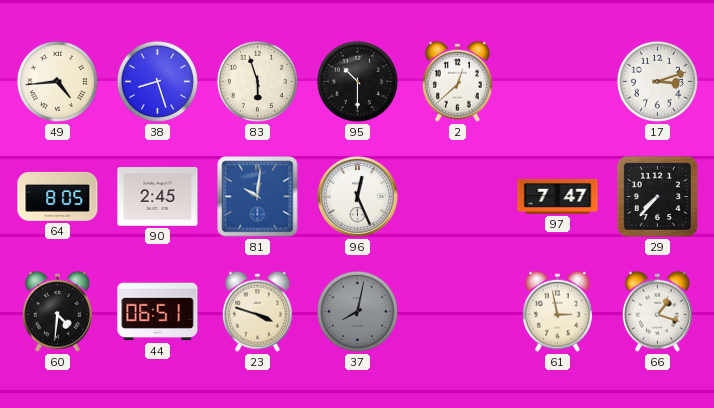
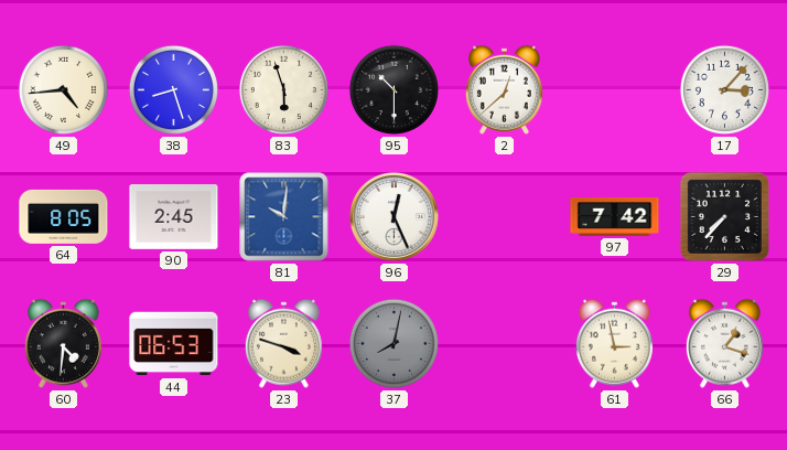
17: 3:12 -> 3:07 (724, 89)
97: 7:47 -> 7:42 (615, 216)
44: 06:51 -> 06:53 (174, 344)
